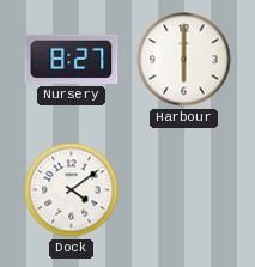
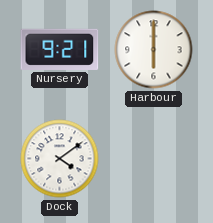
Nursery: 8:27 -> 9:21 (60, 49)
